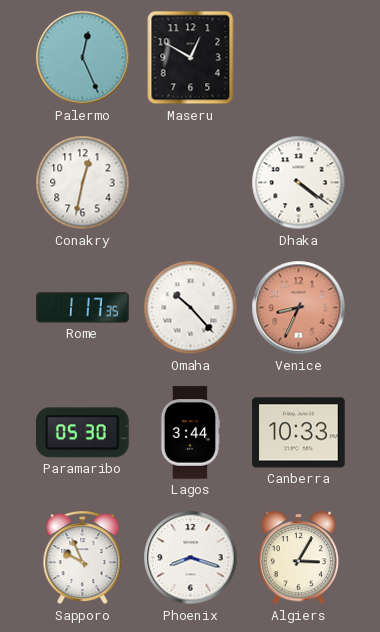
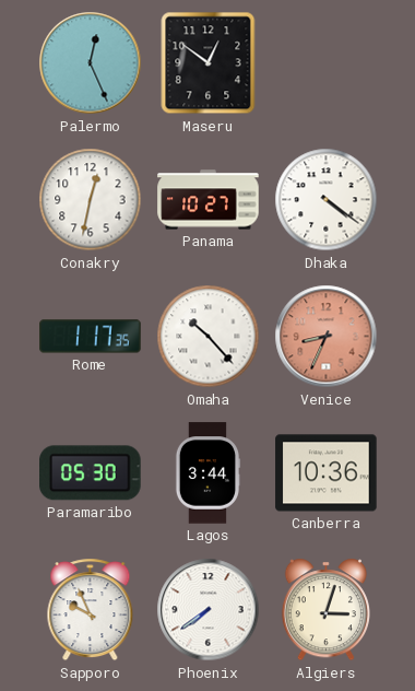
Maseru: 12:50 -> 12:51 (209, 63)
Panama: none -> 10:27 (209, 200)
Canberra: 10:33 -> 10:36 (327, 473)
Phoenix: 8:18 -> 7:39 (209, 610)
Algiers: 3:05 -> 3:03 (325, 610)
